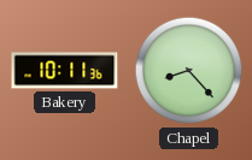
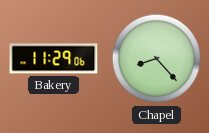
Bakery: 10:11 -> 11:29 (54, 59)
